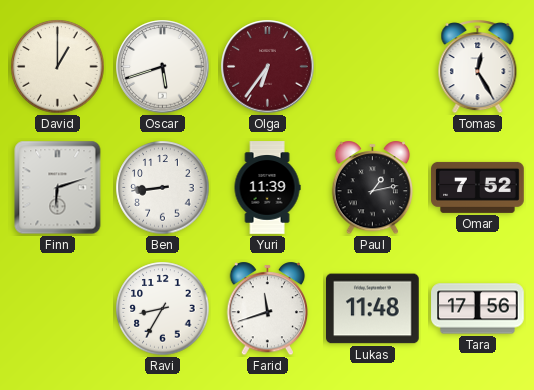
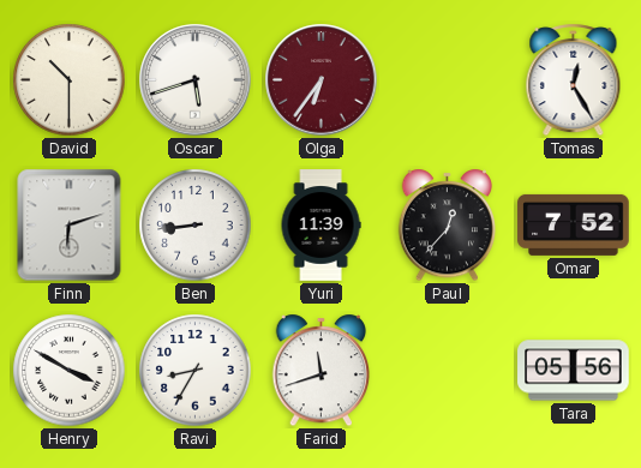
David: 1:00 -> 10:30 (70, 80)
Paul: 1:13 -> 12:37 (448, 226)
Henry: none -> 3:50 (70, 371)
Lukas: 11:48 -> none (373, 309)
Tara: 17:56 -> 05:56 (574, 371)
